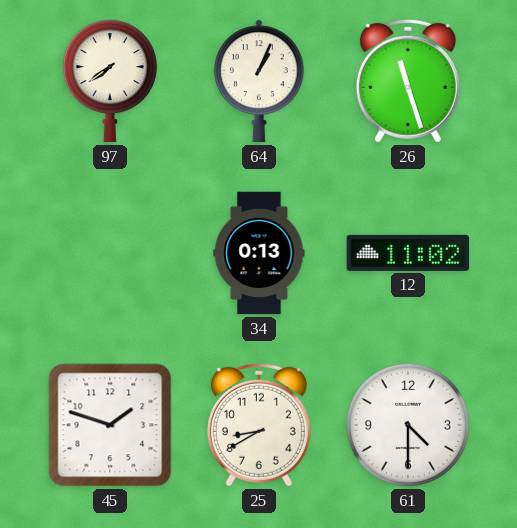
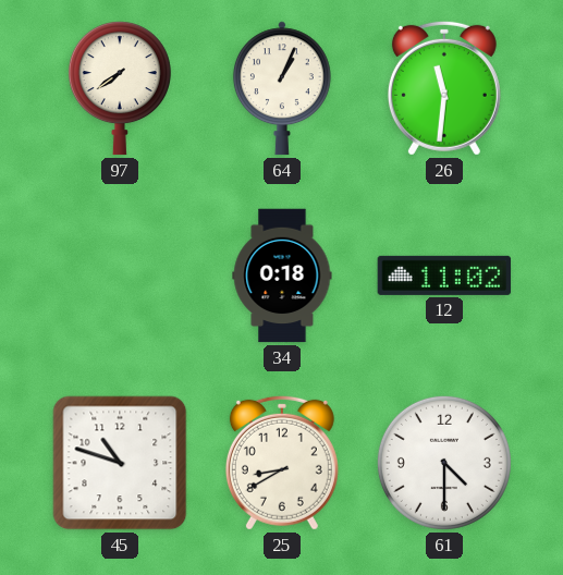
26: 11:27 -> 11:31 (444, 88)
34: 0:13 -> 0:18 (282, 276)
45: 1:48 -> 10:48 (120, 463)
